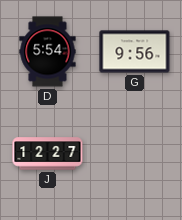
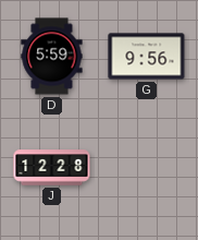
D: 5:54 -> 5:59 (52, 57)
J: 12:27 -> 12:28 (52, 168)
